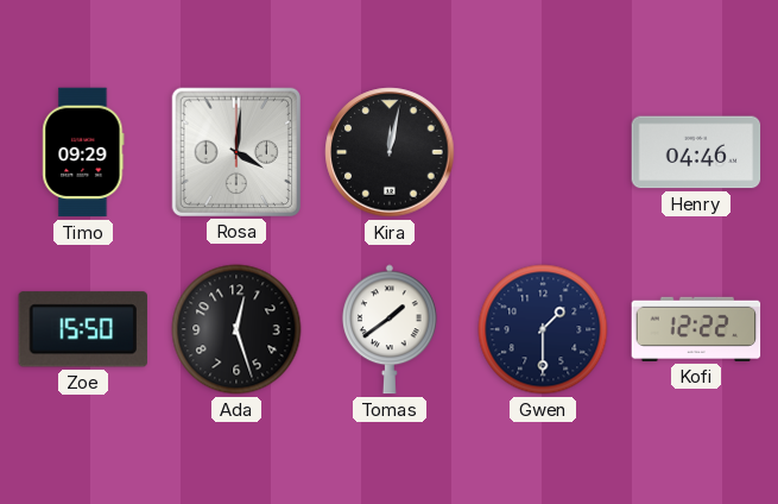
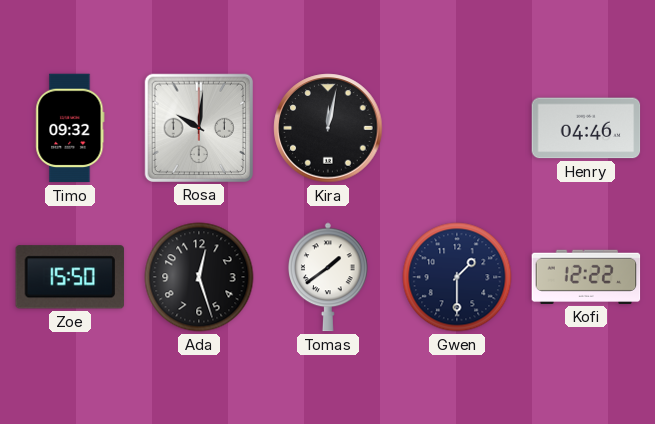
Timo: 09:29 -> 09:32 (70, 128)
Rosa: 4:01 -> 10:01 (198, 127)
